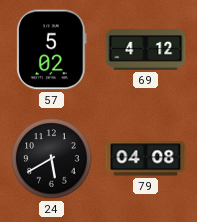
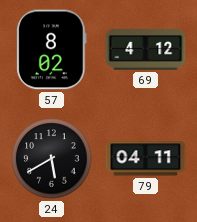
57: 5:02 -> 8:02 (52, 50)
79: 04:08 -> 04:11 (146, 159)
